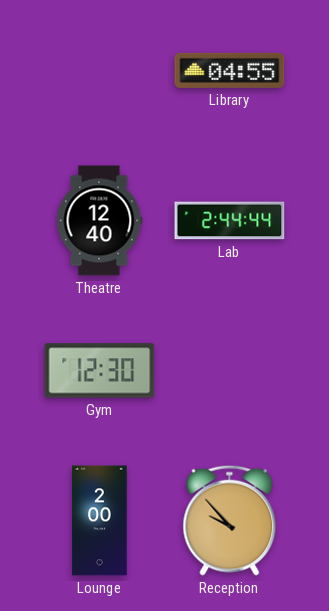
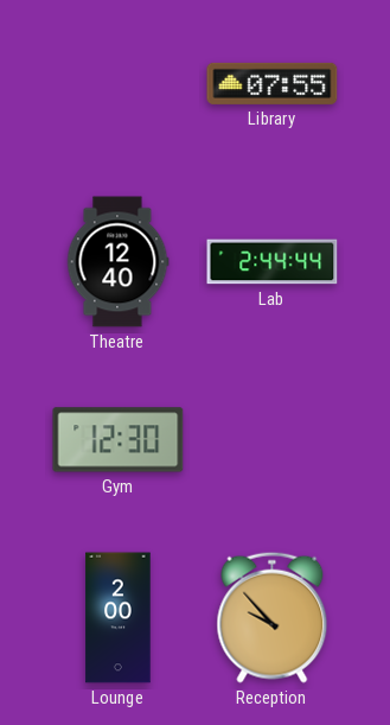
Library: 04:55 -> 07:55 (273, 83)
